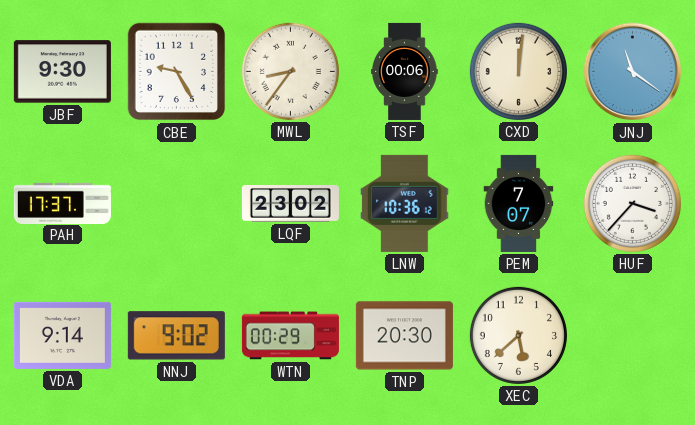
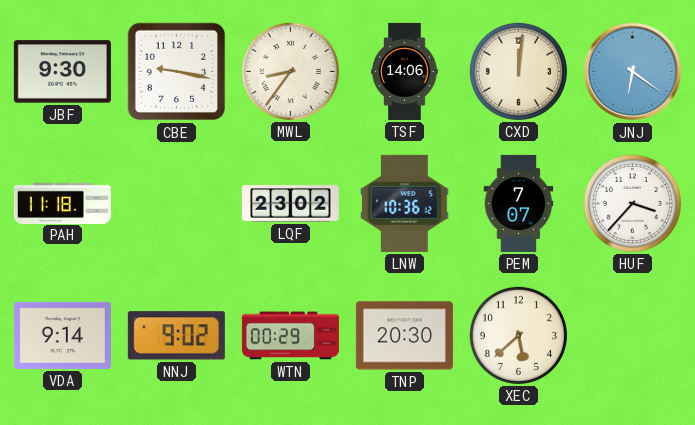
CBE: 9:25 -> 9:17 (177, 72)
TSF: 00:06 -> 14:06 (405, 71)
JNJ: 11:21 -> 6:21 (633, 72)
PAH: 17:37 -> 11:18 (62, 203)
